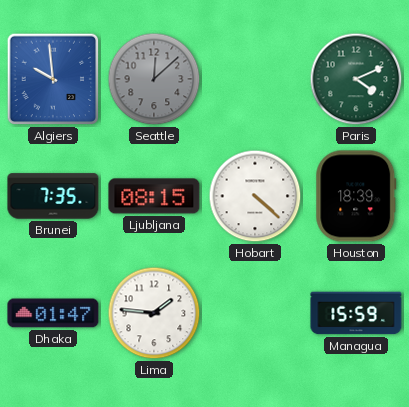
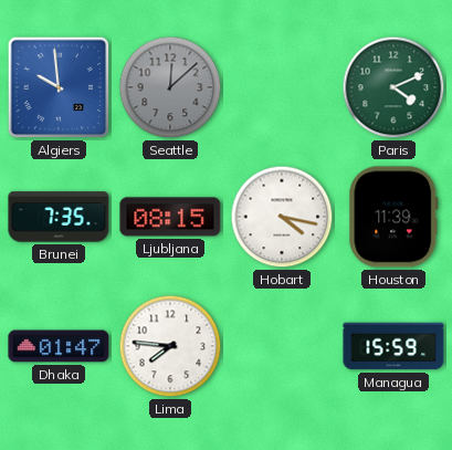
Hobart: 4:22 -> 4:17 (282, 217)
Houston: 18:39 -> 11:39 (393, 217)
Lima: 1:46 -> 7:46 (170, 346)
